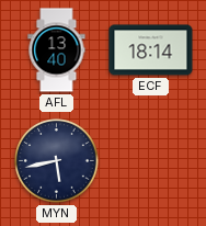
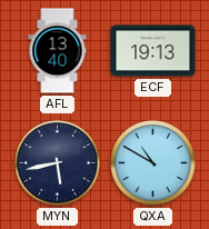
ECF: 18:14 -> 19:13 (153, 51)
QXA: none -> 10:50 (153, 163)
